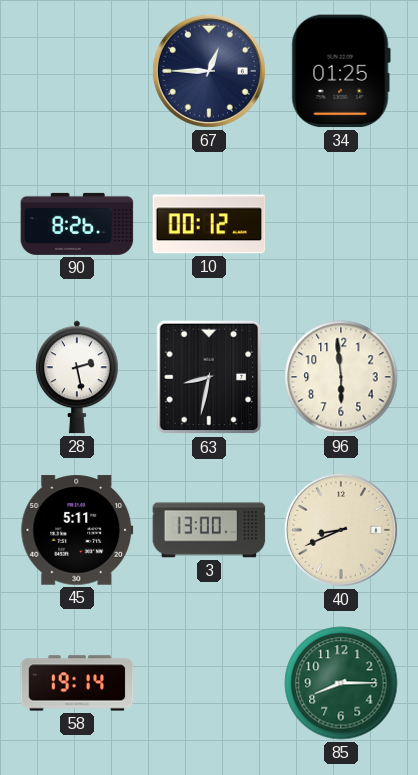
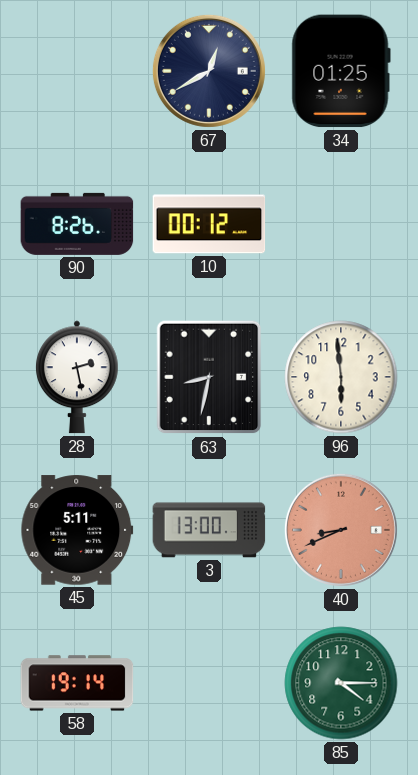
67: 12:45 -> 12:40 (209, 71)
40 dial: cream -> salmon (341, 530)
85: 8:15 -> 4:15 (341, 683)
